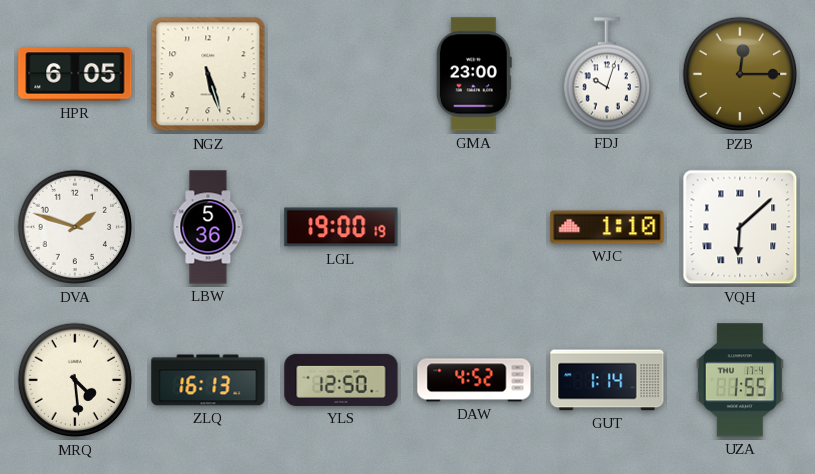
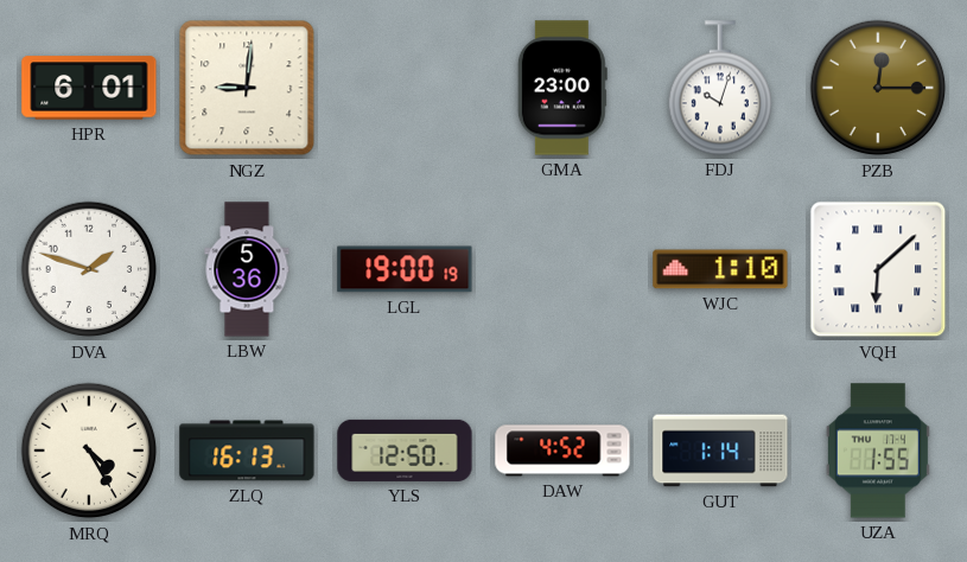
HPR: 6:05 -> 6:01 (89, 88)
NGZ: 5:27 -> 9:01 (247, 88)
MRQ: 4:29 -> 4:25 (89, 451)
